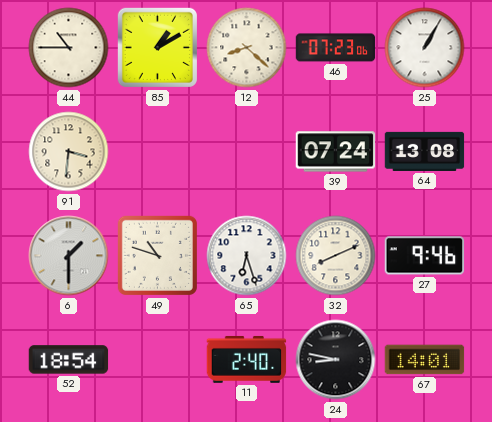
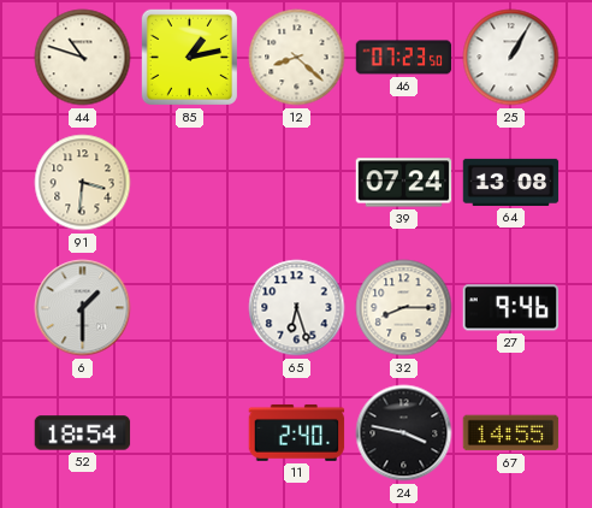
44: 10:45 -> 10:48 (83, 58)
85: 1:10 -> 1:13 (189, 57)
46: 07:23:06 -> 07:23:50 (404, 58)
49: 10:48 -> none (157, 255)
32: 8:11 -> 8:15 (404, 308)
24: 8:47 -> 3:47 (404, 433)
67: 14:01 -> 14:55 (511, 433)
